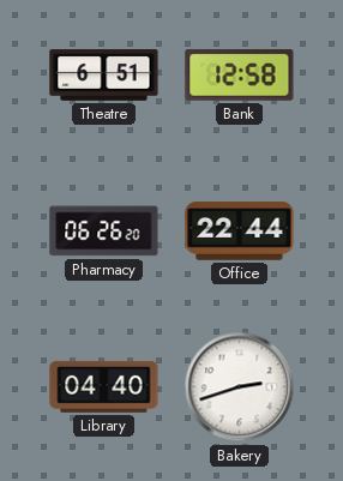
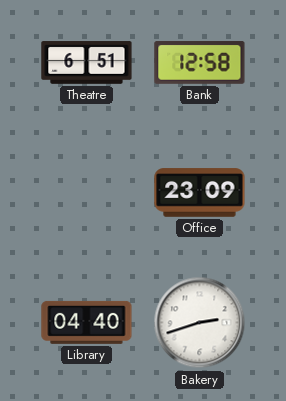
Pharmacy: 06:26 -> none (104, 232)
Office: 22:44 -> 23:09 (200, 193)
